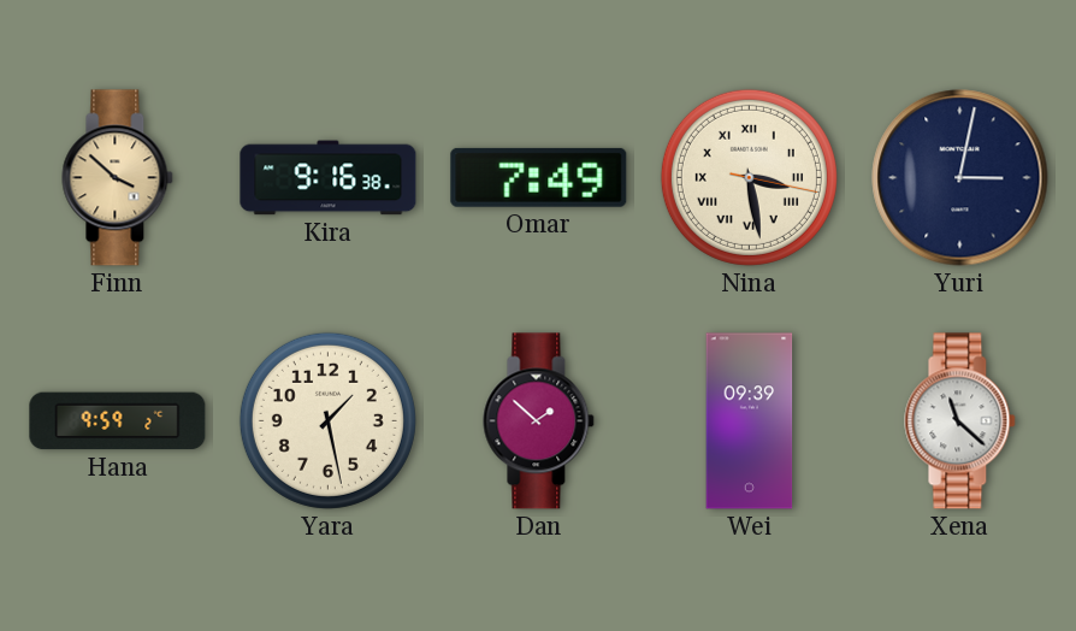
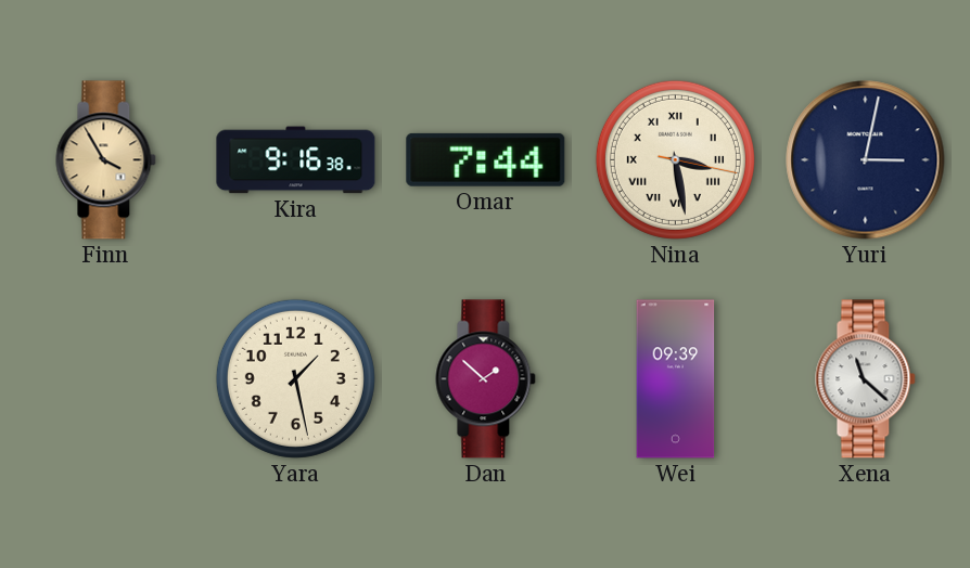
Finn: 3:52 -> 3:55 (106, 160)
Omar: 7:49 -> 7:44 (486, 159)
Hana: 9:59 -> none (118, 421)
